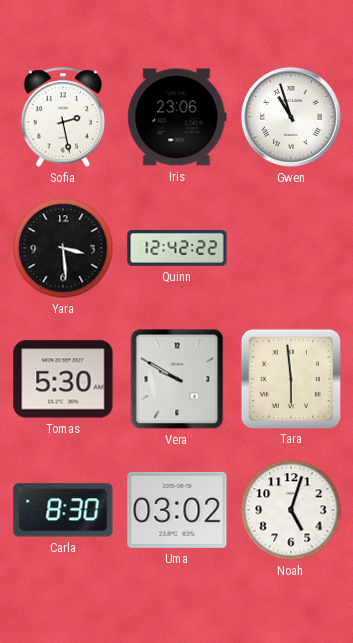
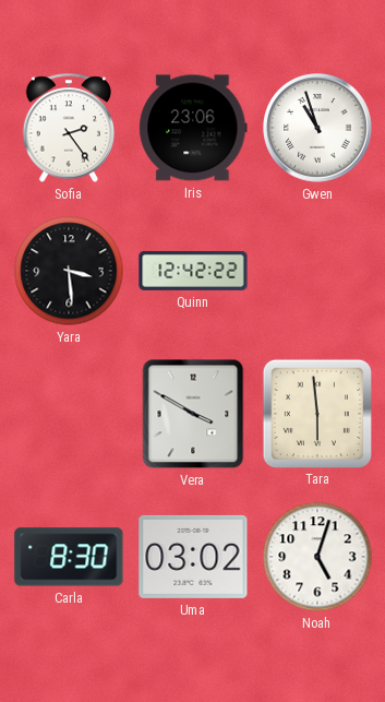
Sofia: 2:28 -> 2:24 (69, 128)
Tomas: 5:30 -> none (63, 379)
Vera: 9:50 -> 3:50 (193, 414)
